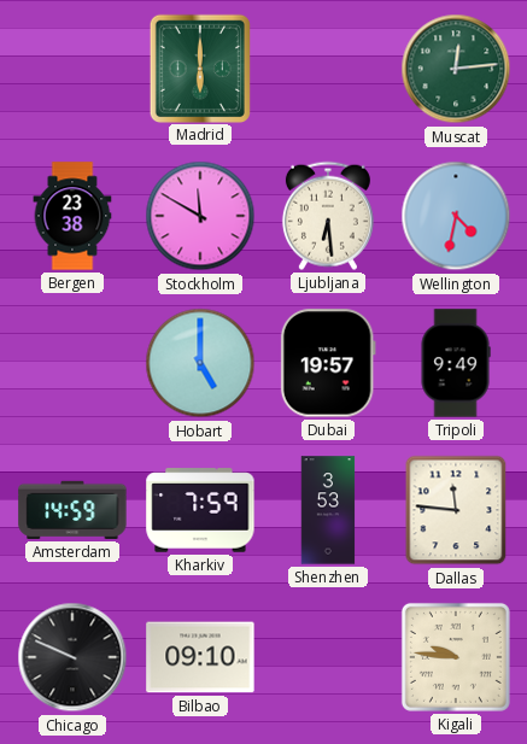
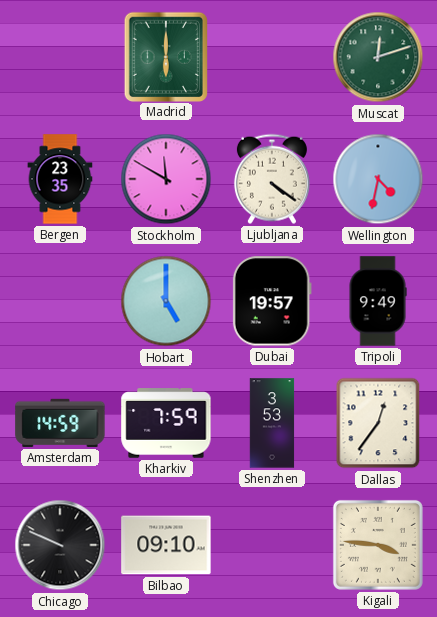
Muscat: 12:14 -> 12:12 (378, 57)
Bergen: 23:38 -> 23:35 (60, 179)
Ljubljana: 6:29 -> 4:21 (272, 179)
Dallas: 11:46 -> 12:36 (378, 423)
Kigali: 9:46 -> 3:46 (378, 545)
